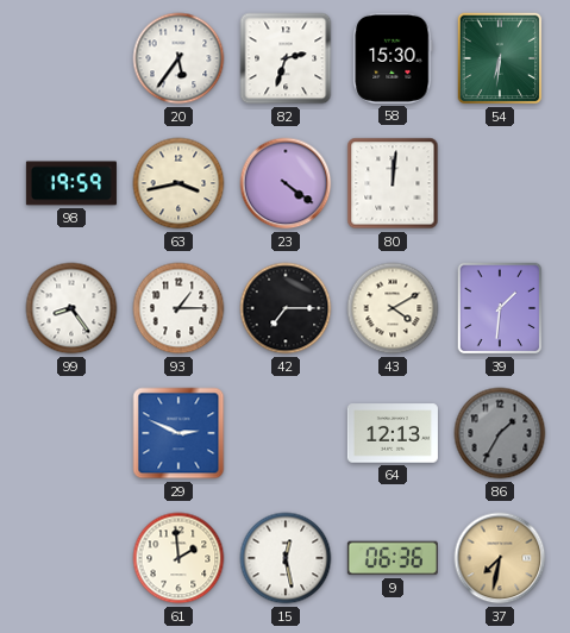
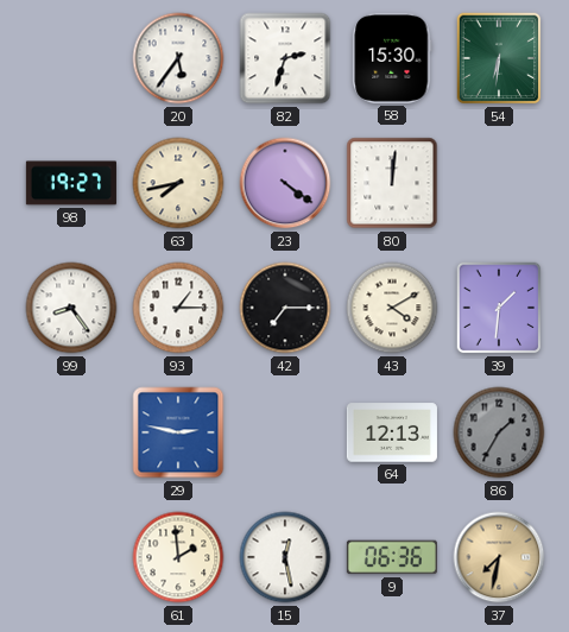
98: 19:59 -> 19:27 (71, 183)
63: 3:43 -> 7:43 (178, 183)
29: 2:49 -> 2:47 (178, 432)
